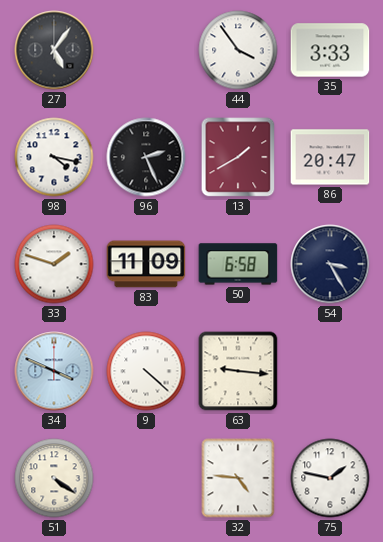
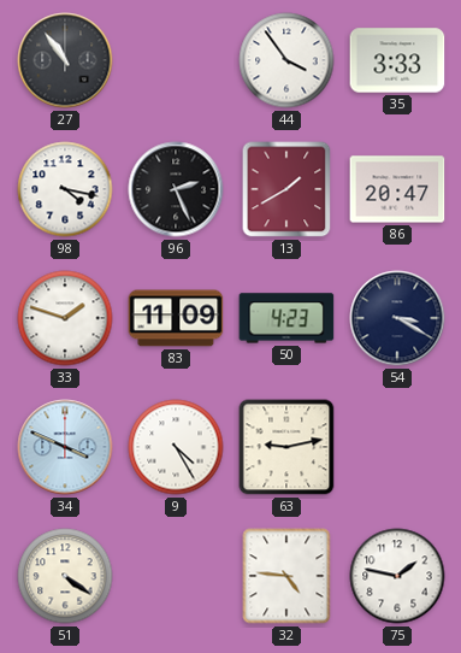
27: 5:06 -> 10:54 (65, 60)
50: 6:58 -> 4:23 (286, 318)
54: 3:25 -> 3:20 (397, 318)
9: 4:22 -> 4:25 (176, 447)
63: 9:16 -> 9:13 (286, 447)
